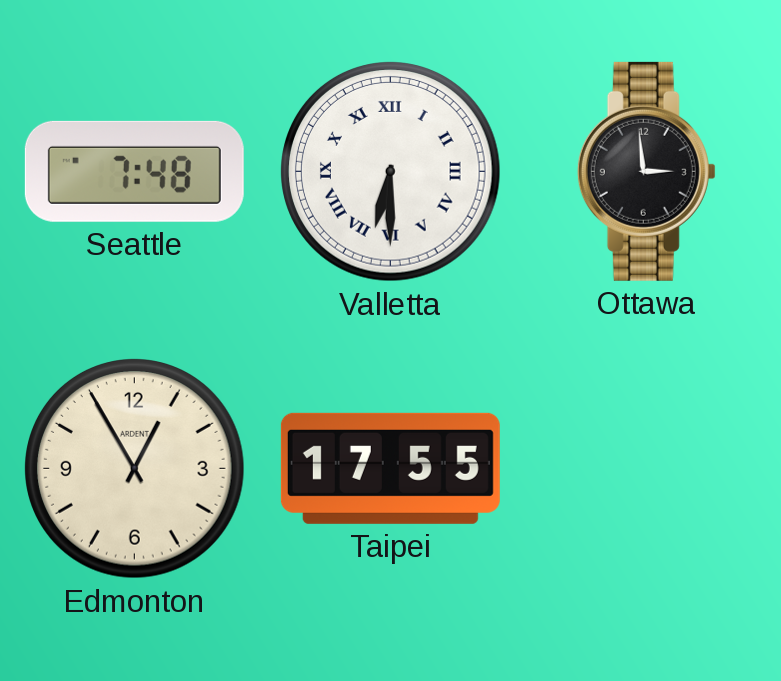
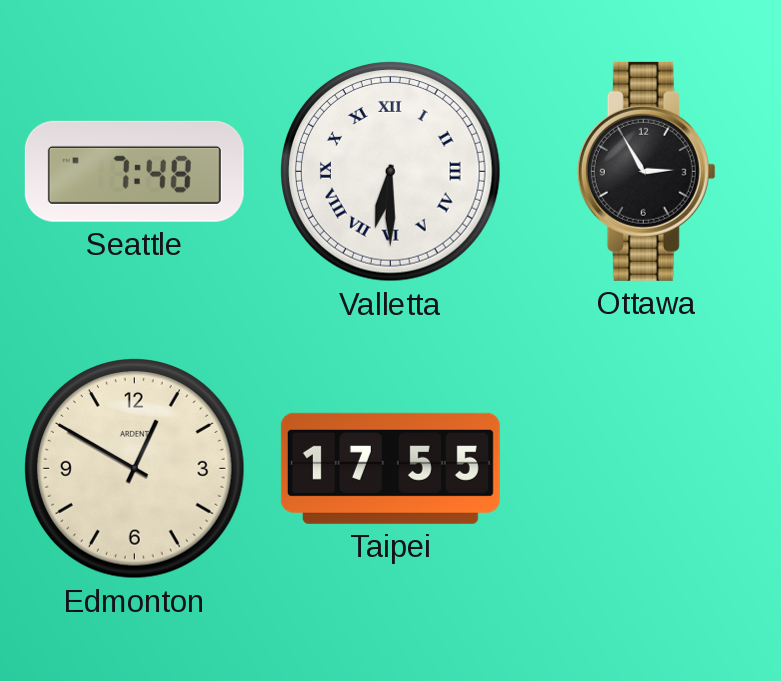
Ottawa: 2:59 -> 2:55 (646, 171)
Edmonton: 12:55 -> 12:50 (135, 469)
